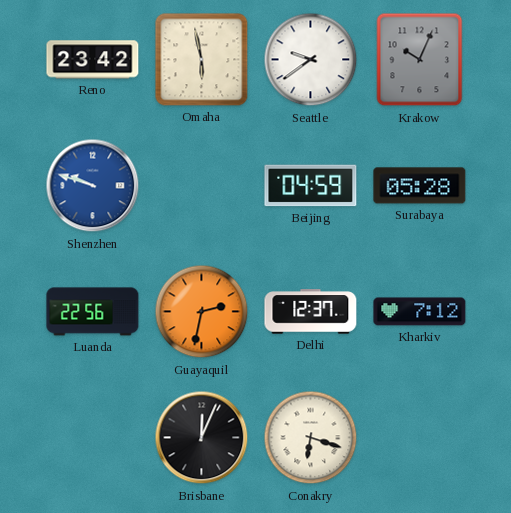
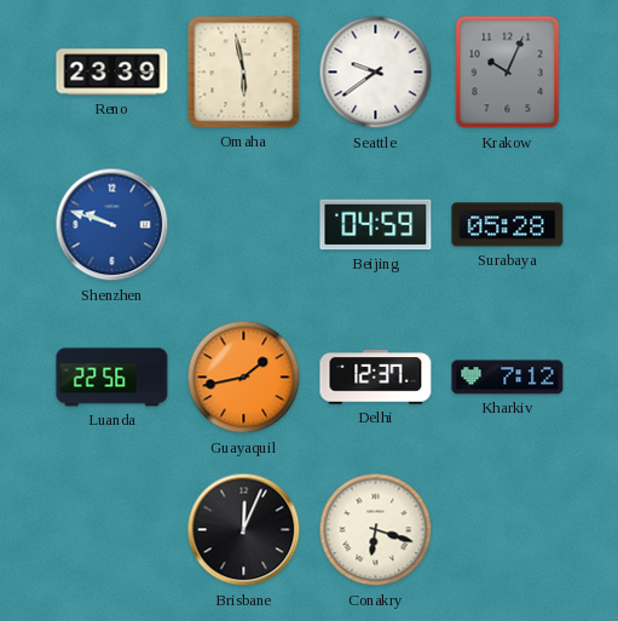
Reno: 23:42 -> 23:39 (112, 73)
Guayaquil: 2:32 -> 1:43 (244, 378)
